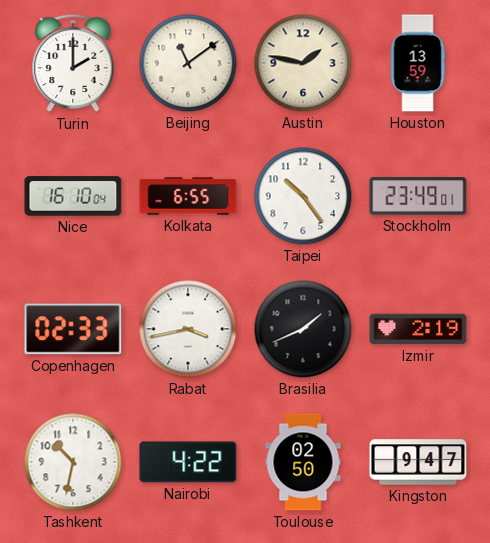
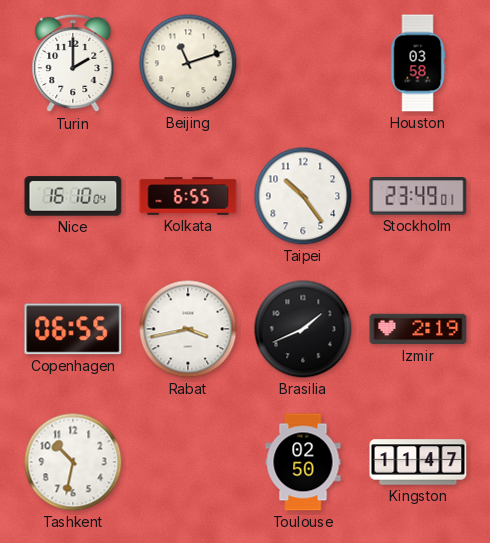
Beijing: 11:09 -> 11:12 (188, 63)
Austin: 1:47 -> none (303, 63)
Houston: 13:59 -> 03:58 (418, 63)
Copenhagen: 02:33 -> 06:55 (73, 329)
Nairobi: 4:22 -> none (188, 462)
Kingston: 9:47 -> 11:47 (418, 462)
